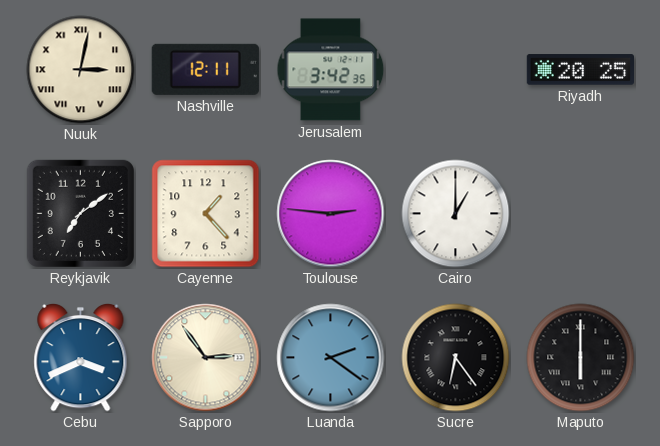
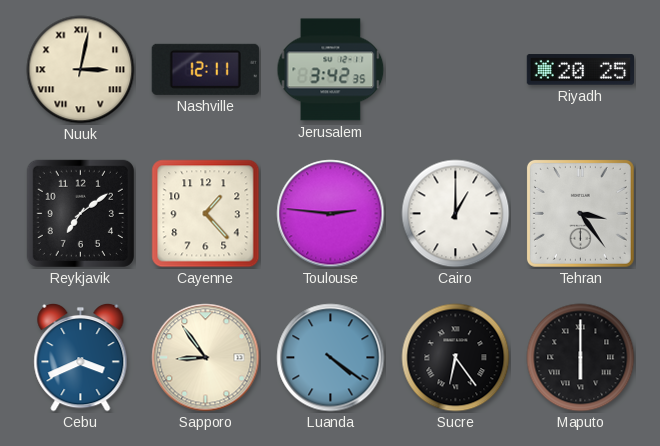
Tehran: none -> 3:24 (580, 213)
Sapporo: 2:54 -> 8:54 (206, 358)
Luanda: 2:21 -> 4:21 (331, 358)
